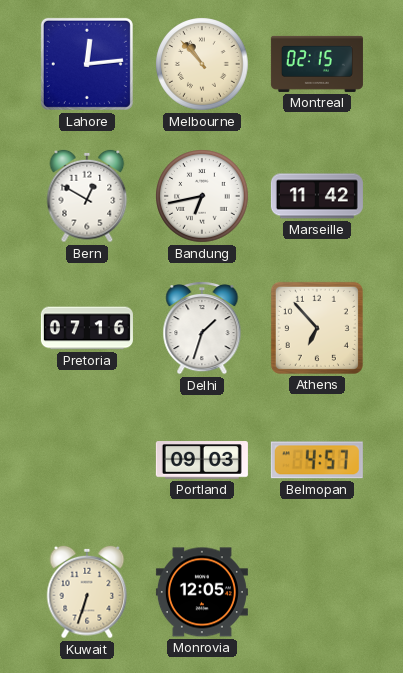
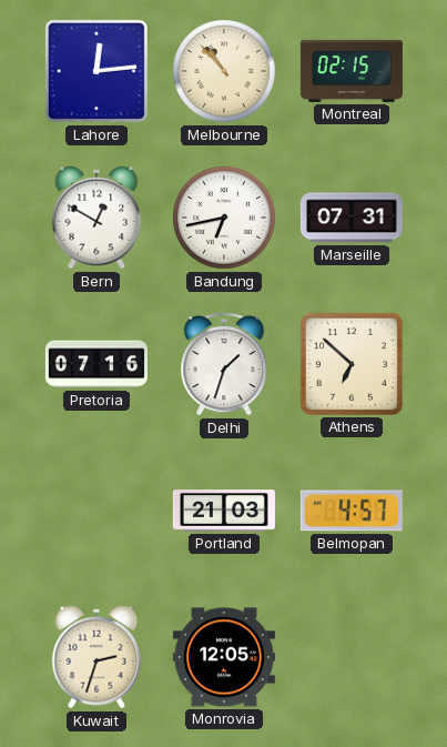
Marseille: 11:42 -> 07:31 (352, 218)
Athens: 6:53 -> 6:52 (352, 364)
Portland: 09:03 -> 21:03 (224, 511)
Kuwait: 6:33 -> 2:33 (96, 657)
